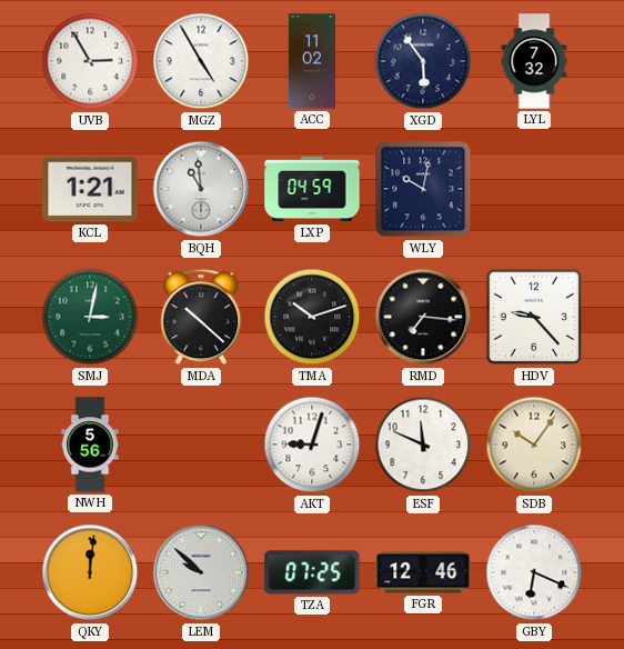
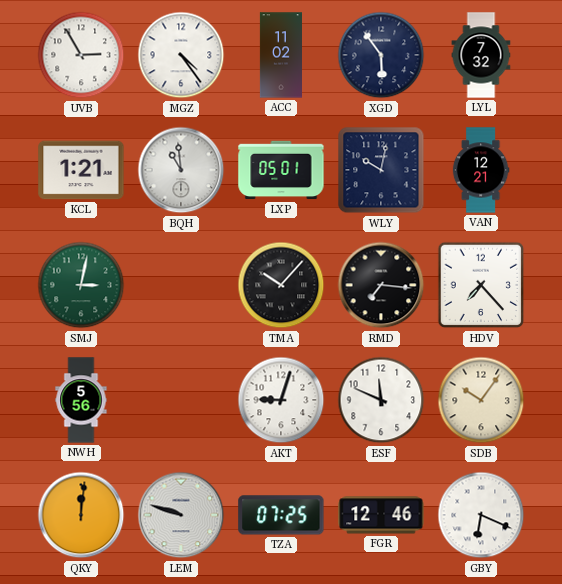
MGZ: 4:55 -> 4:24 (181, 55)
LXP: 04:59 -> 05:01 (281, 170)
VAN: none -> 12:21 (481, 170)
MDA: 10:22 -> none (201, 317)
TMA: 10:12 -> 10:07 (281, 285)
HDV: 9:23 -> 7:23 (481, 285)
LEM: 9:52 -> 9:48 (181, 515)
